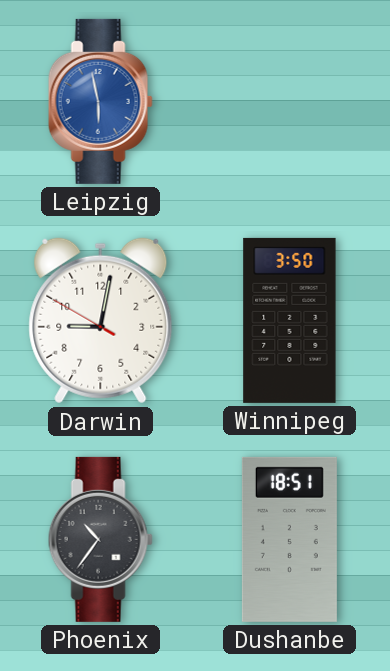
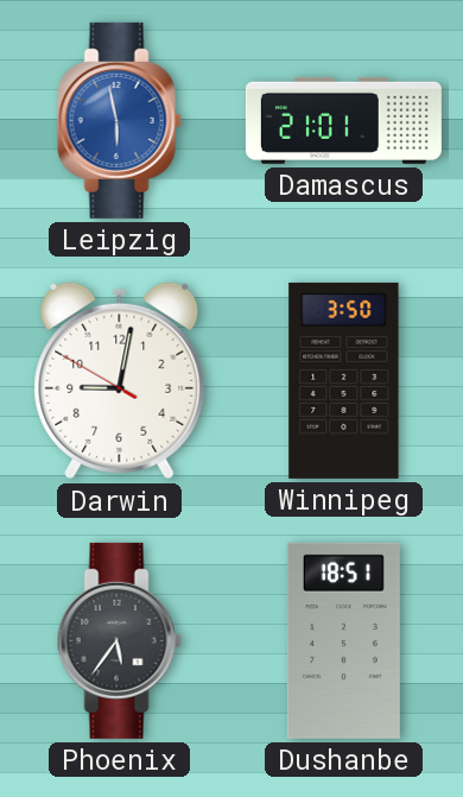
Damascus: none -> 21:01 (343, 120)
Phoenix: 10:36 -> 5:36 (119, 640)
